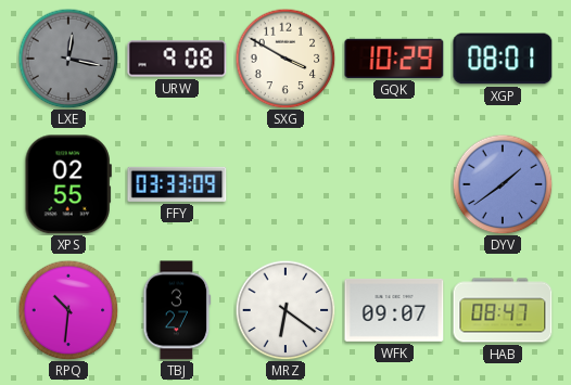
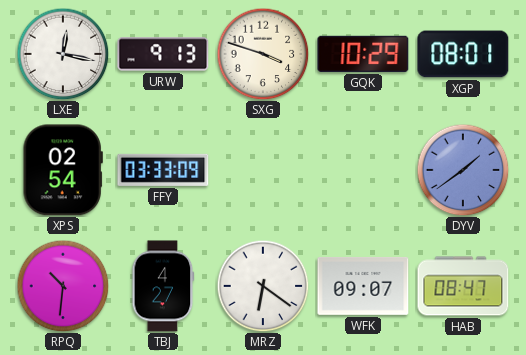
LXE dial: grey -> white (63, 54)
URW: 9:08 -> 9:13 (163, 54)
SXG: 3:50 -> 3:48 (263, 54)
XPS: 02:55 -> 02:54 (63, 170)
TBJ: 3:27 -> 4:27 (163, 286)
